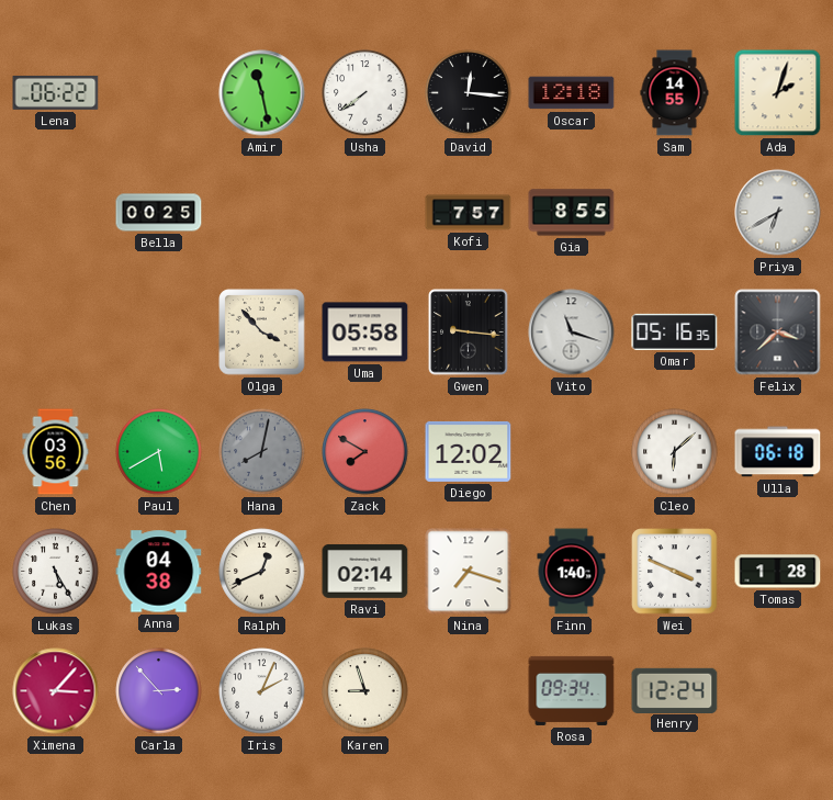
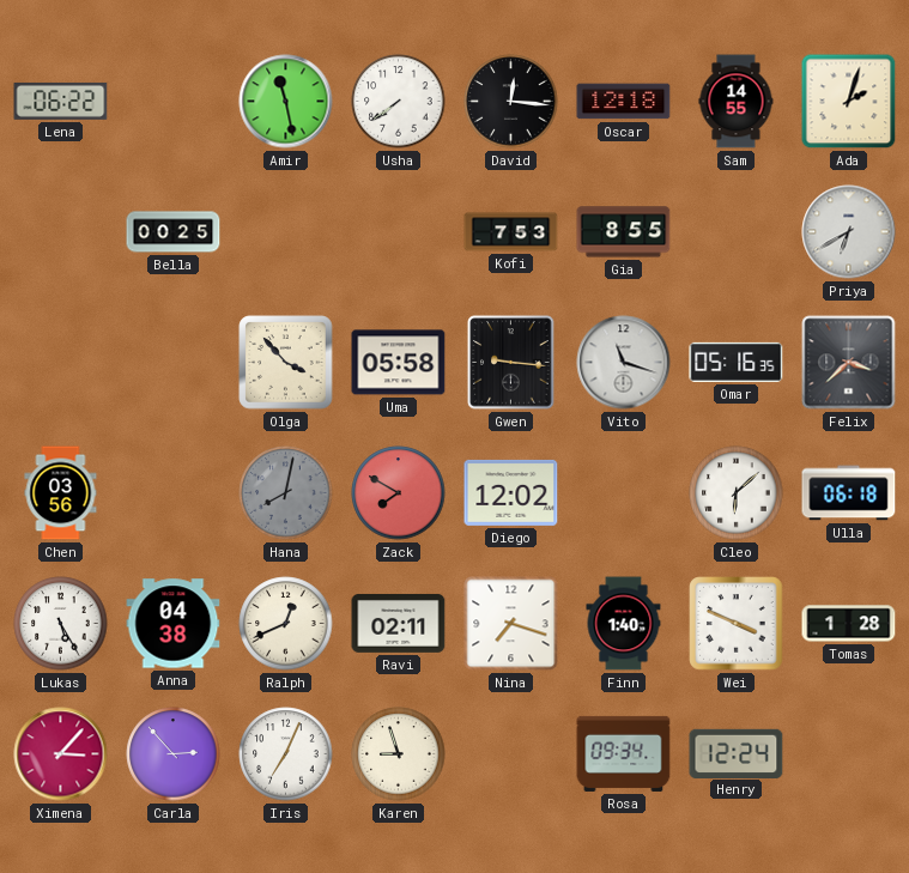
Kofi: 7:57 -> 7:53 (511, 232)
Paul: 5:40 -> none (159, 452)
Ravi: 02:14 -> 02:11 (399, 623)
Iris: 2:04 -> 7:04 (286, 754)
